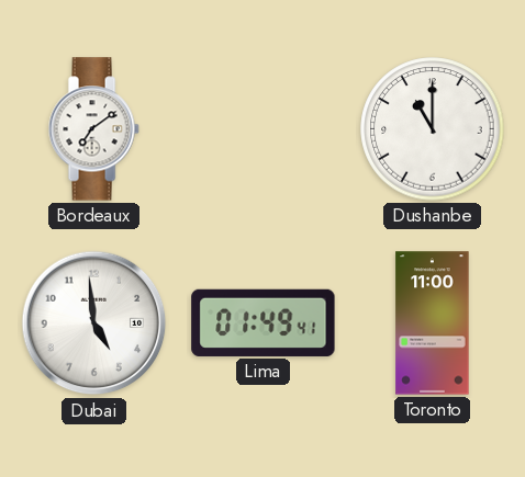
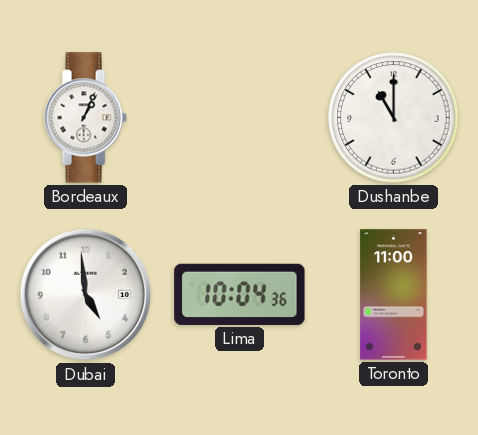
Bordeaux: 7:09 -> 1:04 (85, 118)
Lima: 01:49 -> 10:04 (240, 294)
